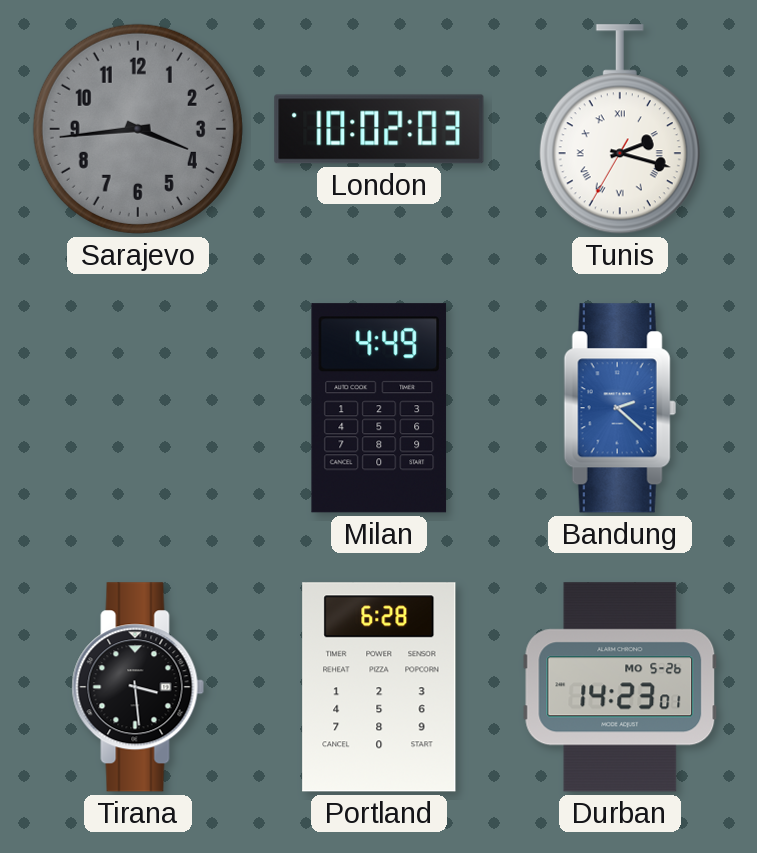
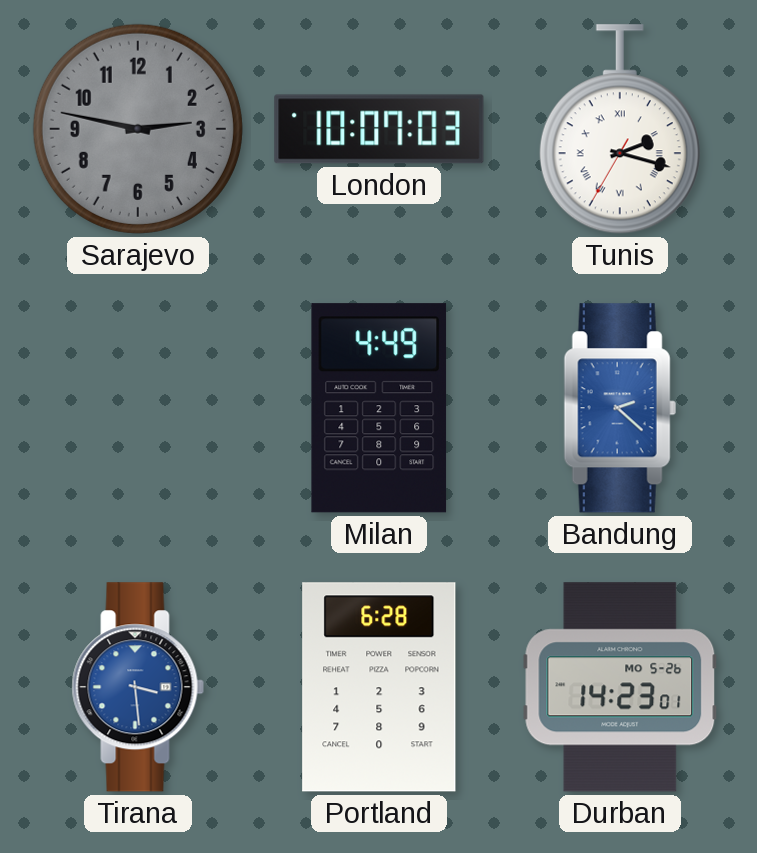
Sarajevo: 3:44 -> 2:47 (138, 129)
London: 10:02 -> 10:07 (379, 129)
Tirana dial: black -> blue (138, 687)
